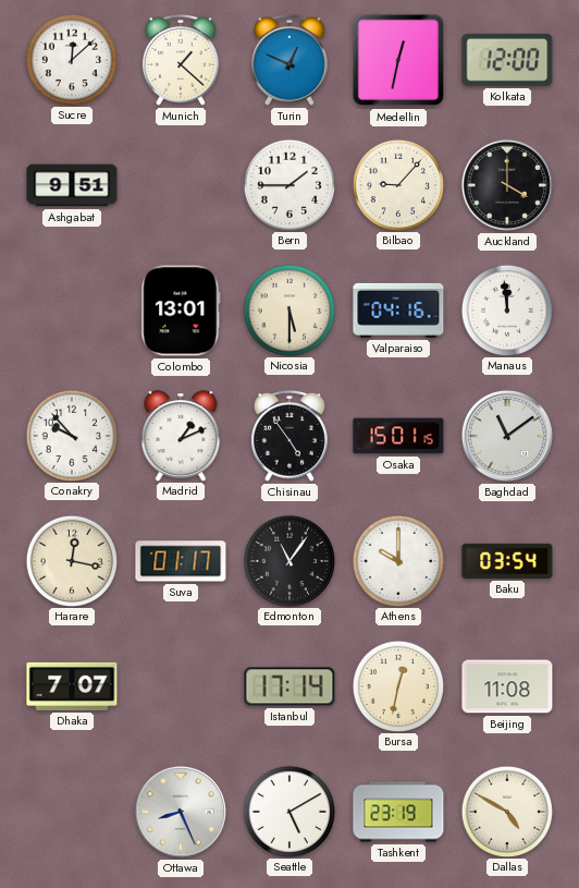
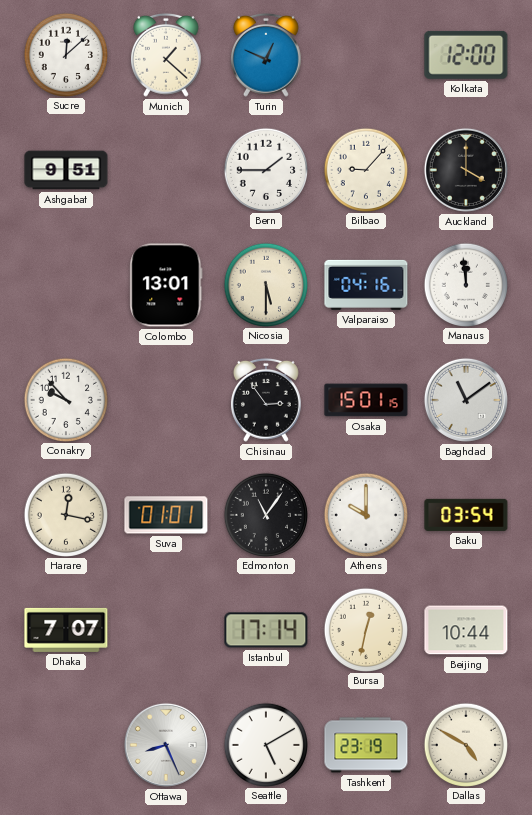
Medellin: 12:32 -> none (398, 60)
Madrid: 1:11 -> none (181, 436)
Chisinau: 4:54 -> 2:54 (266, 400)
Suva: 01:17 -> 01:01 (166, 515)
Beijing: 11:08 -> 10:44 (466, 630)
